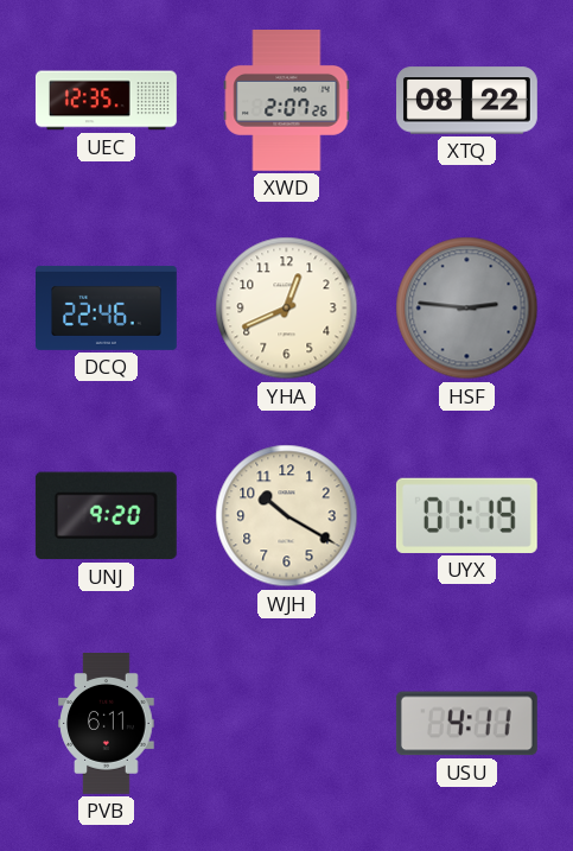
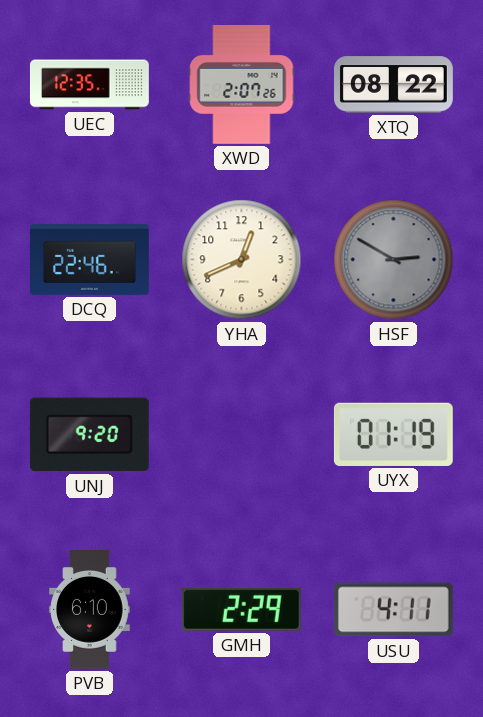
HSF: 2:46 -> 2:50 (394, 260)
WJH: 10:20 -> none (287, 516)
PVB: 6:11 -> 6:10 (90, 610)
GMH: none -> 2:29 (241, 609)
